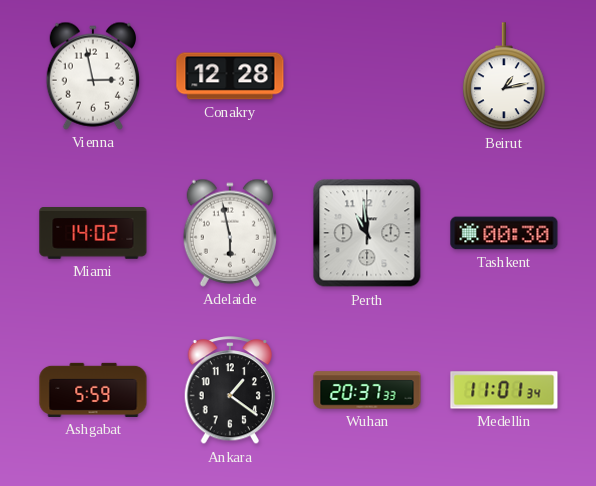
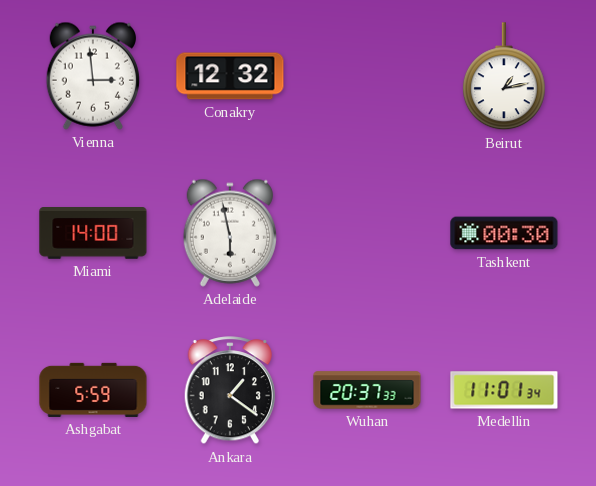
Vienna: 2:58 -> 2:59 (93, 76)
Conakry: 12:28 -> 12:32 (230, 76)
Miami: 14:02 -> 14:00 (93, 234)
Perth: 10:59 -> none (367, 233)
